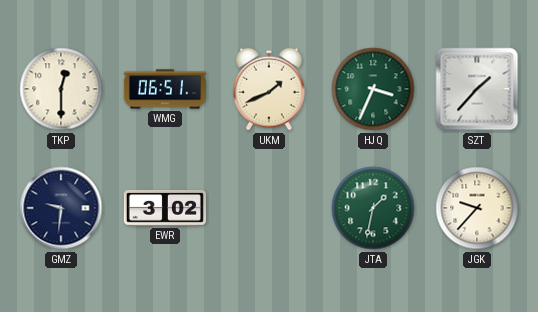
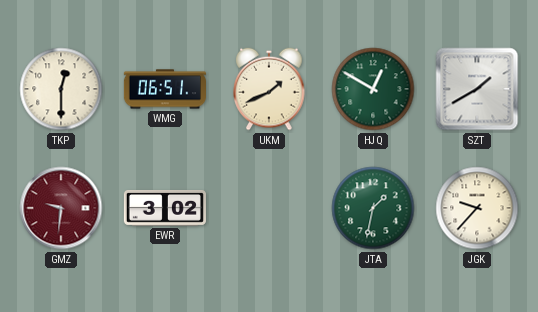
HJQ: 3:34 -> 12:50 (373, 89)
SZT: 1:37 -> 1:40 (477, 89)
GMZ dial: navy -> burgundy (61, 208)
